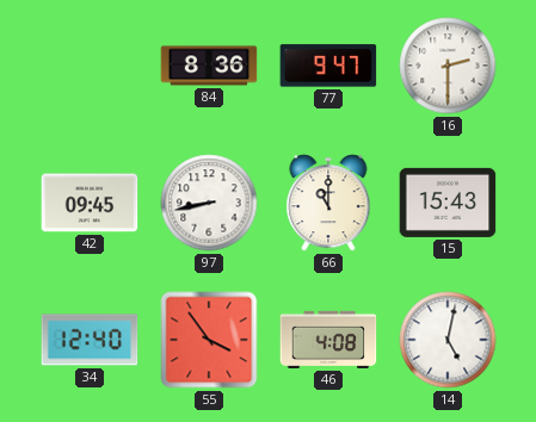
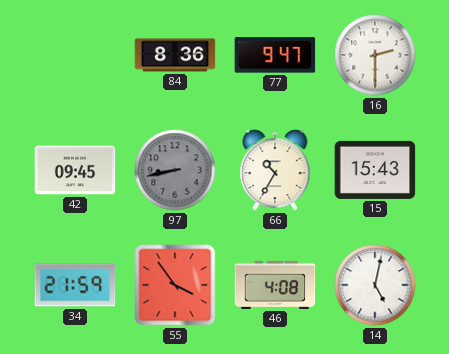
97 dial: white -> grey (175, 170)
66: 11:00 -> 10:35 (275, 170)
34: 12:40 -> 21:59 (75, 285)
